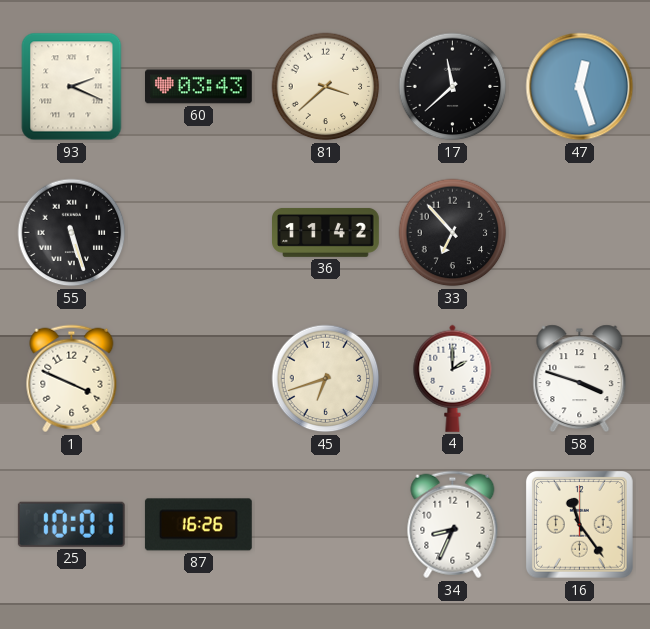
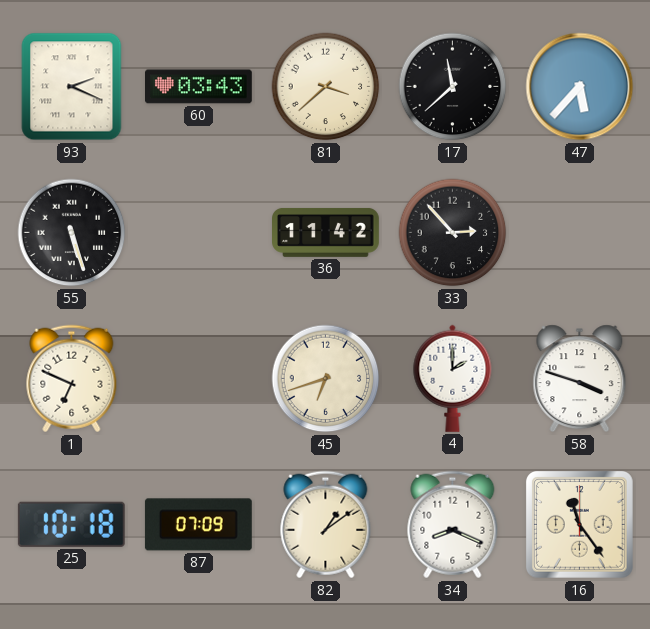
47: 12:27 -> 5:37 (580, 87)
33: 6:53 -> 2:53 (453, 233)
1: 3:49 -> 6:49 (72, 379)
25: 10:01 -> 10:18 (71, 524)
87: 16:26 -> 07:09 (198, 525)
82: none -> 1:09 (326, 525)
34: 8:34 -> 8:19 (453, 525)
